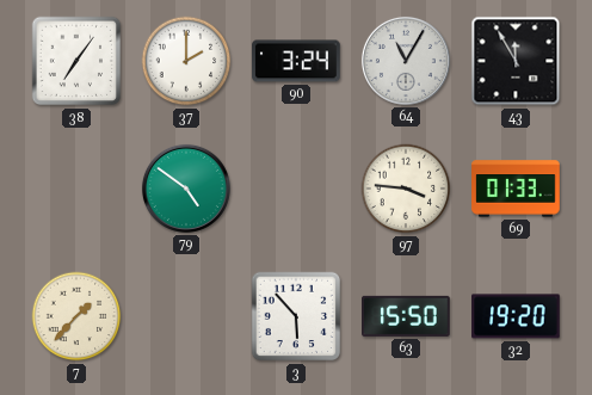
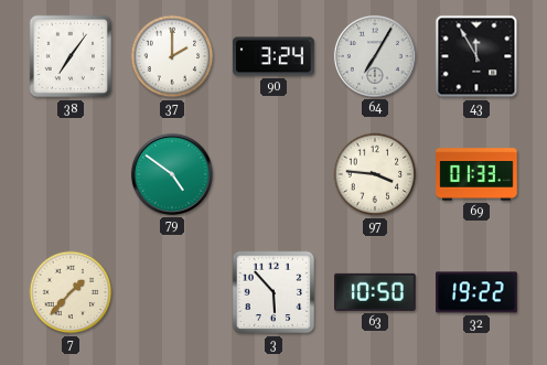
64: 11:05 -> 7:05 (375, 56)
63: 15:50 -> 10:50 (376, 292)
32: 19:20 -> 19:22 (476, 292)
